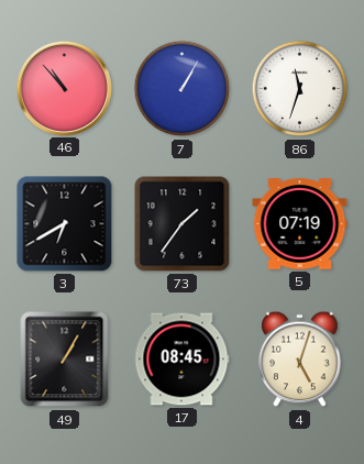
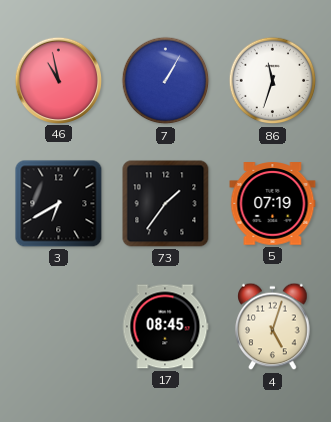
46: 10:53 -> 10:58 (58, 80)
49: 1:05 -> none (65, 360)
